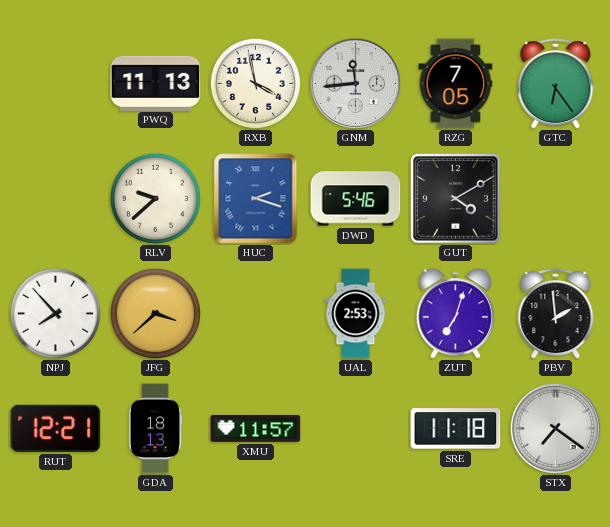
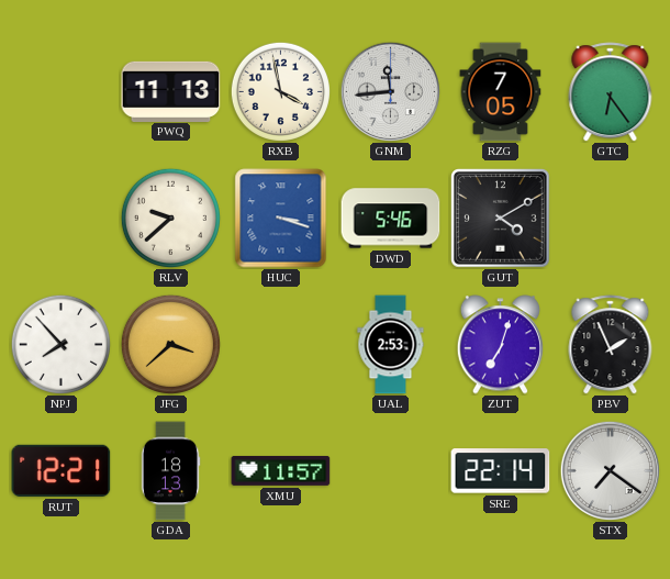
HUC: 2:18 -> 3:18 (281, 219)
PBV: 1:59 -> 1:56 (611, 345)
SRE: 11:18 -> 22:14 (501, 471)
